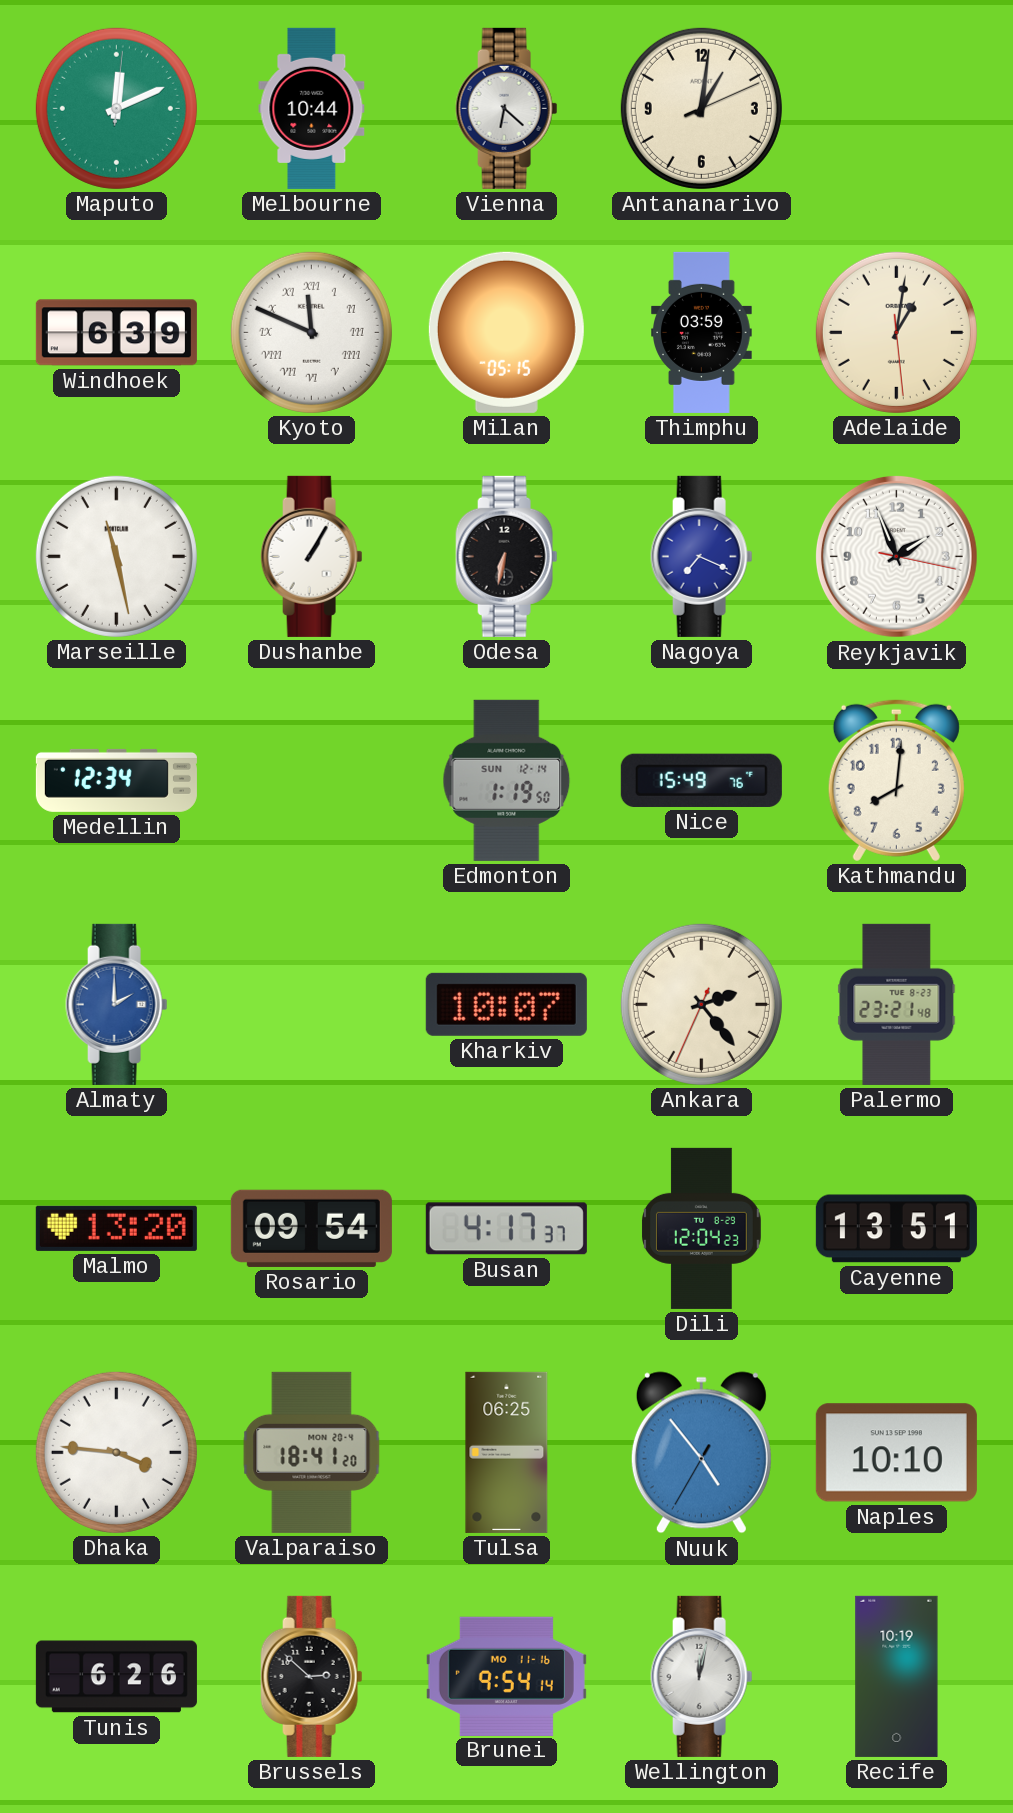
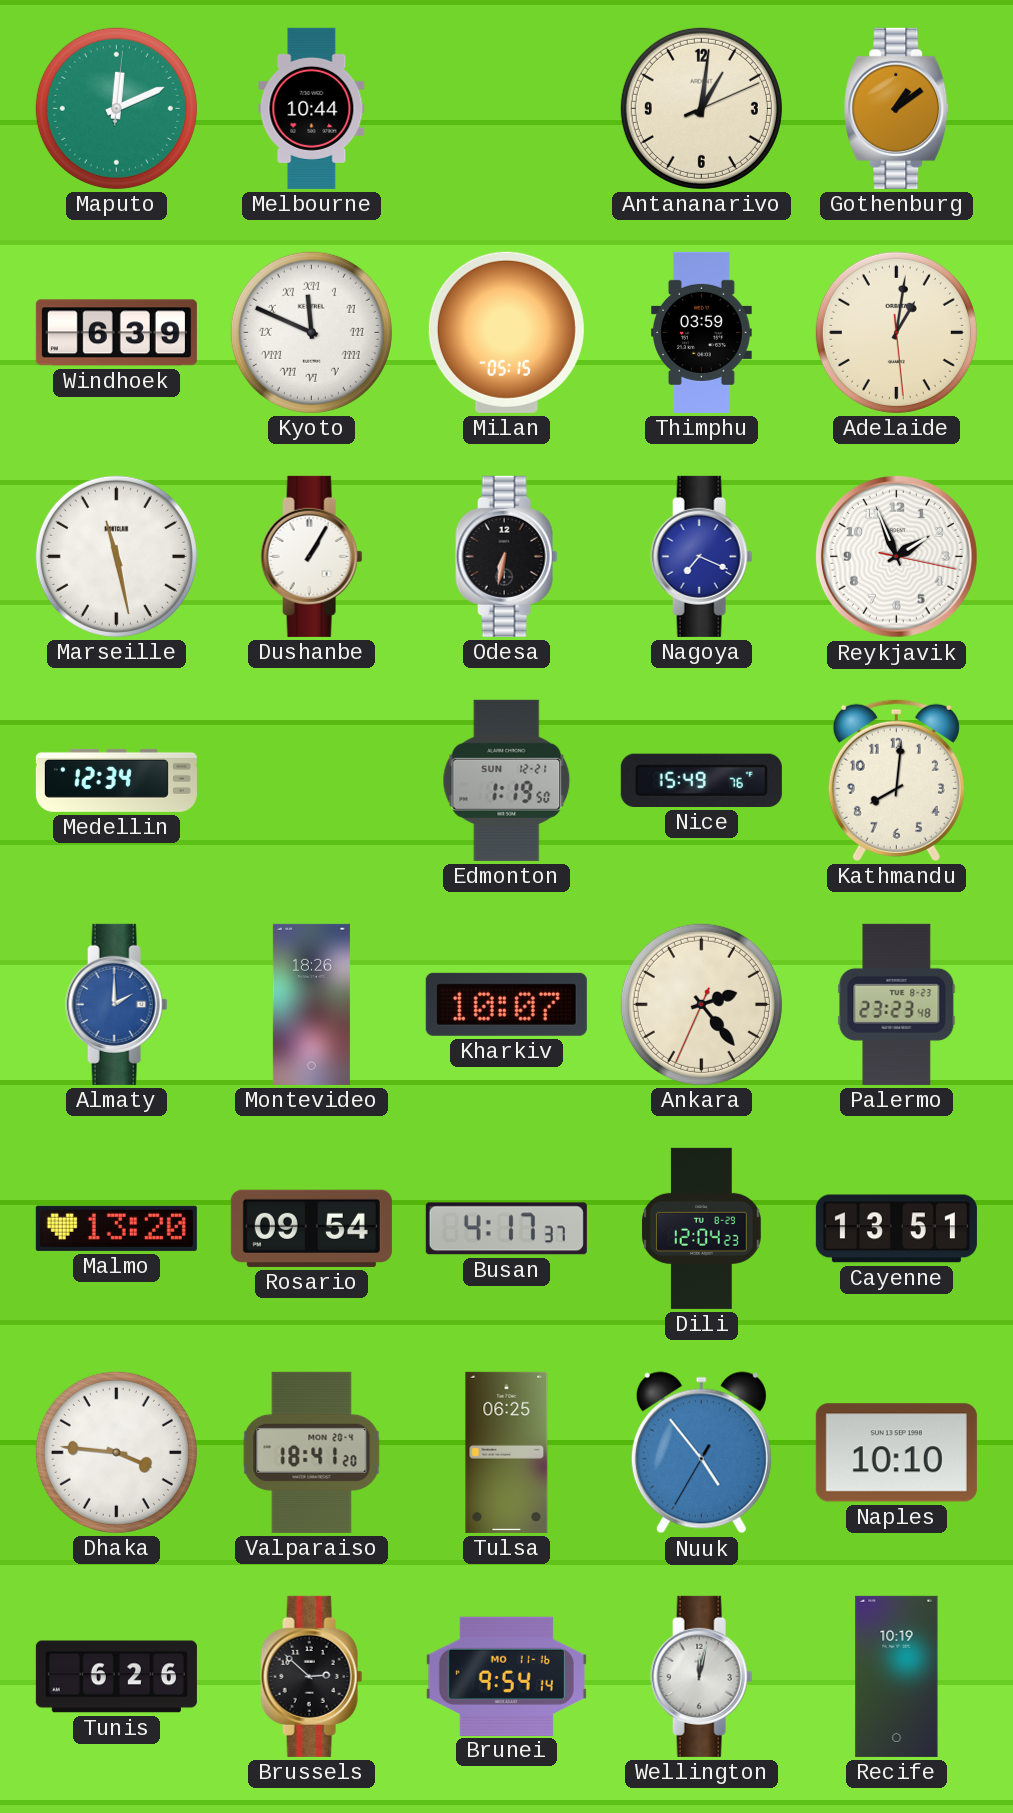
Vienna: 6:22 -> none (507, 108)
Gothenburg: none -> 1:09 (897, 108)
Edmonton date: SUN 12-14 -> SUN 12-21 (507, 780)
Montevideo: none -> 18:26 (311, 1004)
Palermo: 23:21 -> 23:23 (897, 1004)
